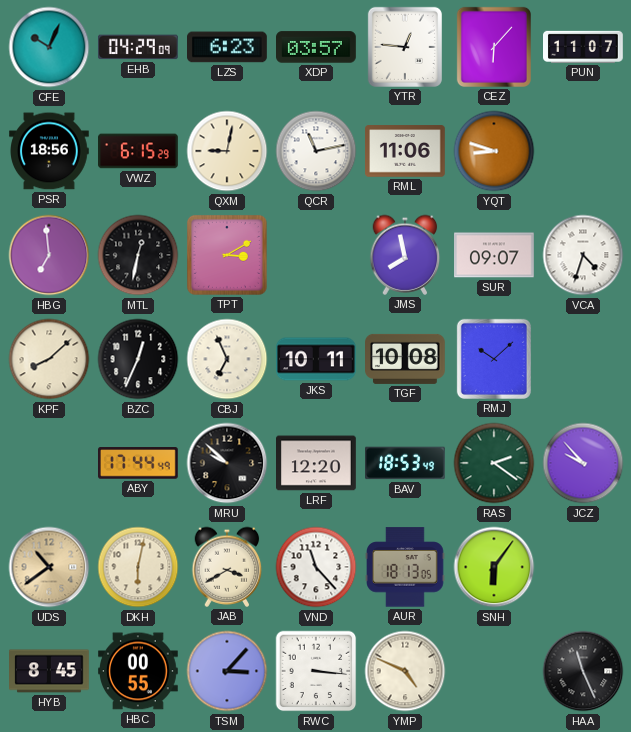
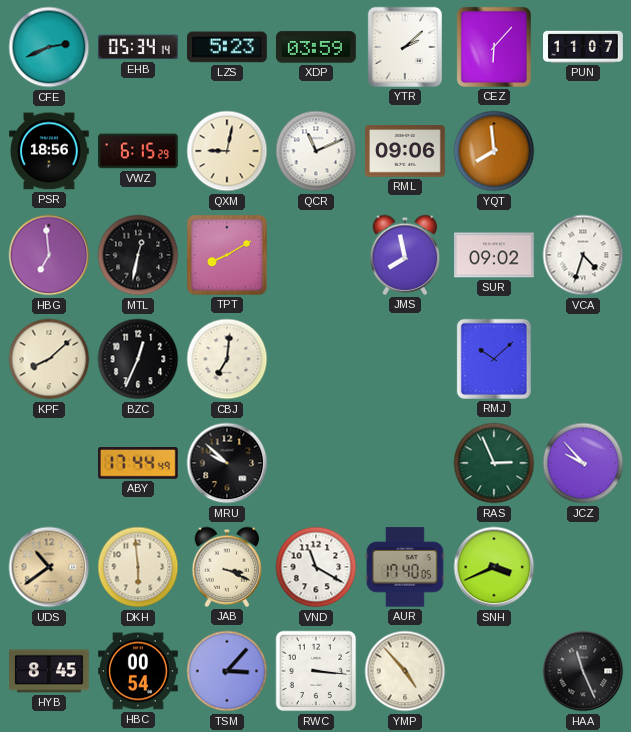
CFE: 10:04 -> 2:41 (49, 47)
EHB: 04:29 -> 05:34 (138, 47)
LZS: 6:23 -> 5:23 (228, 47)
XDP: 03:57 -> 03:59 (317, 47)
YTR: 12:46 -> 2:08 (405, 47)
QCR: 11:13 -> 11:11 (316, 151)
RML: 11:06 -> 09:06 (406, 151)
YQT: 8:48 -> 7:59 (494, 151)
TPT: 3:10 -> 8:10 (227, 255)
SUR: 09:07 -> 09:02 (495, 255)
CBJ: 6:56 -> 7:01 (227, 359)
JKS: 10:11 -> none (317, 359)
TGF: 10:08 -> none (406, 359)
LRF: 12:20 -> none (317, 463)
BAV: 18:53 -> none (406, 463)
RAS: 2:21 -> 2:56 (494, 463)
DKH: 6:02 -> 5:59 (138, 567)
JAB: 3:40 -> 3:19 (227, 567)
VND: 11:23 -> 11:20 (316, 567)
AUR: 18:13 -> 17:40 (406, 567)
SNH: 6:06 -> 3:41 (494, 567)
HBC: 00:55 -> 00:54 (139, 671)
YMP: 4:49 -> 4:53 (405, 671)
